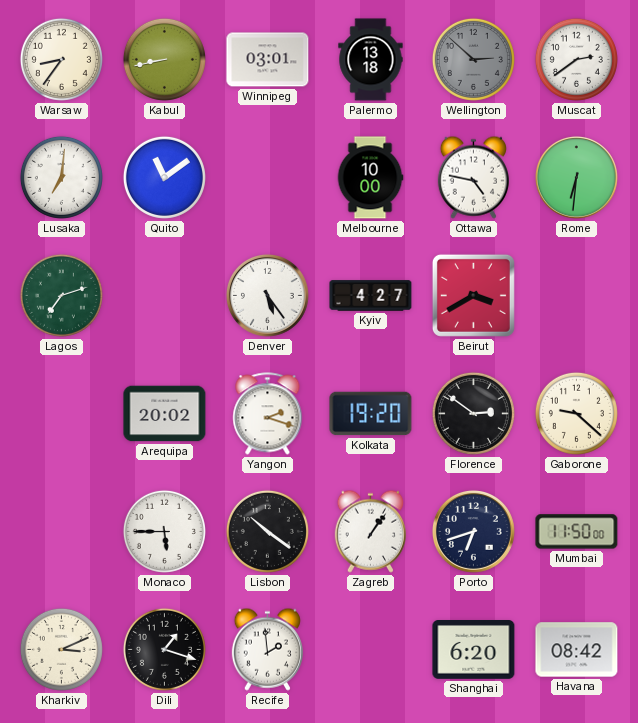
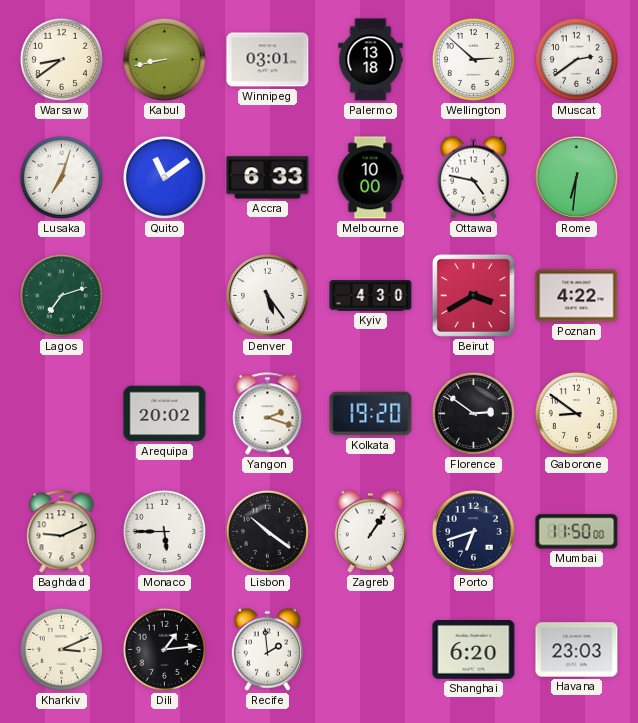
Warsaw: 8:36 -> 8:39 (61, 59)
Wellington dial: grey -> white (473, 59)
Lusaka: 7:01 -> 7:03 (61, 177)
Accra: none -> 6:33 (268, 178)
Kyiv: 4:27 -> 4:30 (371, 296)
Poznan: none -> 4:22 (577, 296)
Gaborone: 9:22 -> 8:51 (576, 413)
Baghdad: none -> 9:11 (62, 532)
Dili: 1:18 -> 1:14 (164, 649)
Havana: 08:42 -> 23:03 (577, 650)
